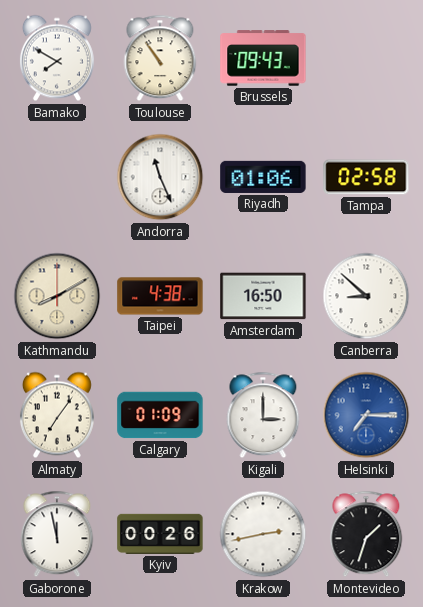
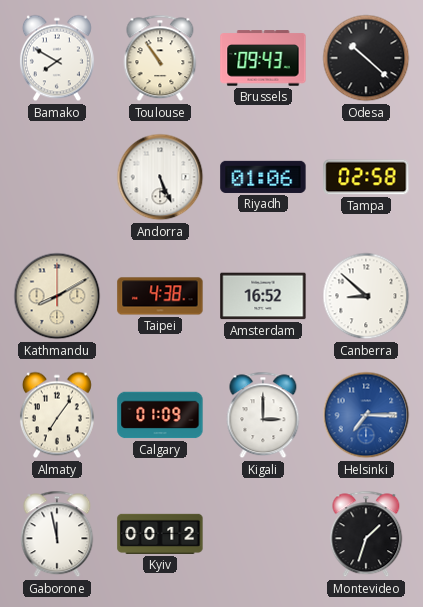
Odesa: none -> 10:22 (366, 58)
Andorra: 11:26 -> 5:26 (160, 177)
Amsterdam: 16:50 -> 16:52 (263, 296)
Kyiv: 00:26 -> 00:12 (160, 534)
Krakow: 2:43 -> none (263, 534)
